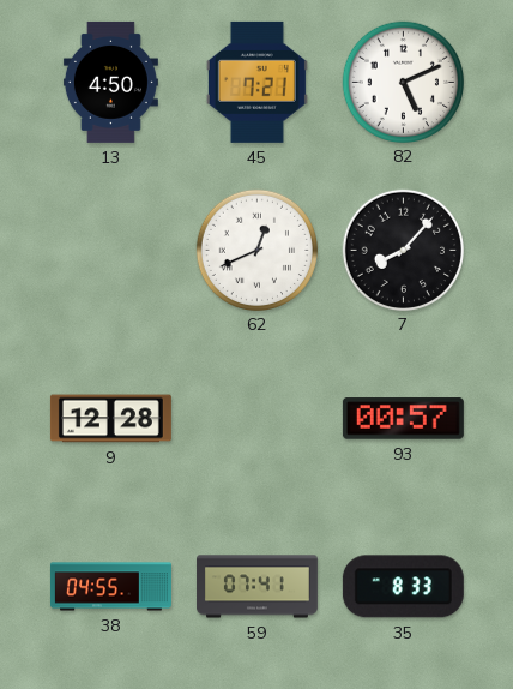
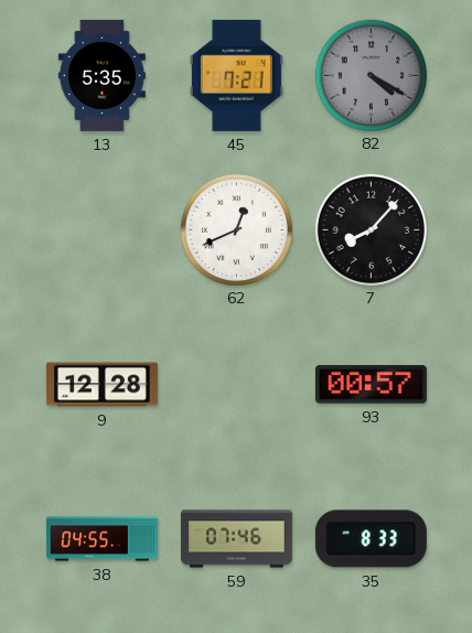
13: 4:50 -> 5:35 (101, 75)
82: 5:11 -> 4:20 (371, 75)
82 dial: white -> grey (371, 75)
59: 07:41 -> 07:46 (236, 539)
